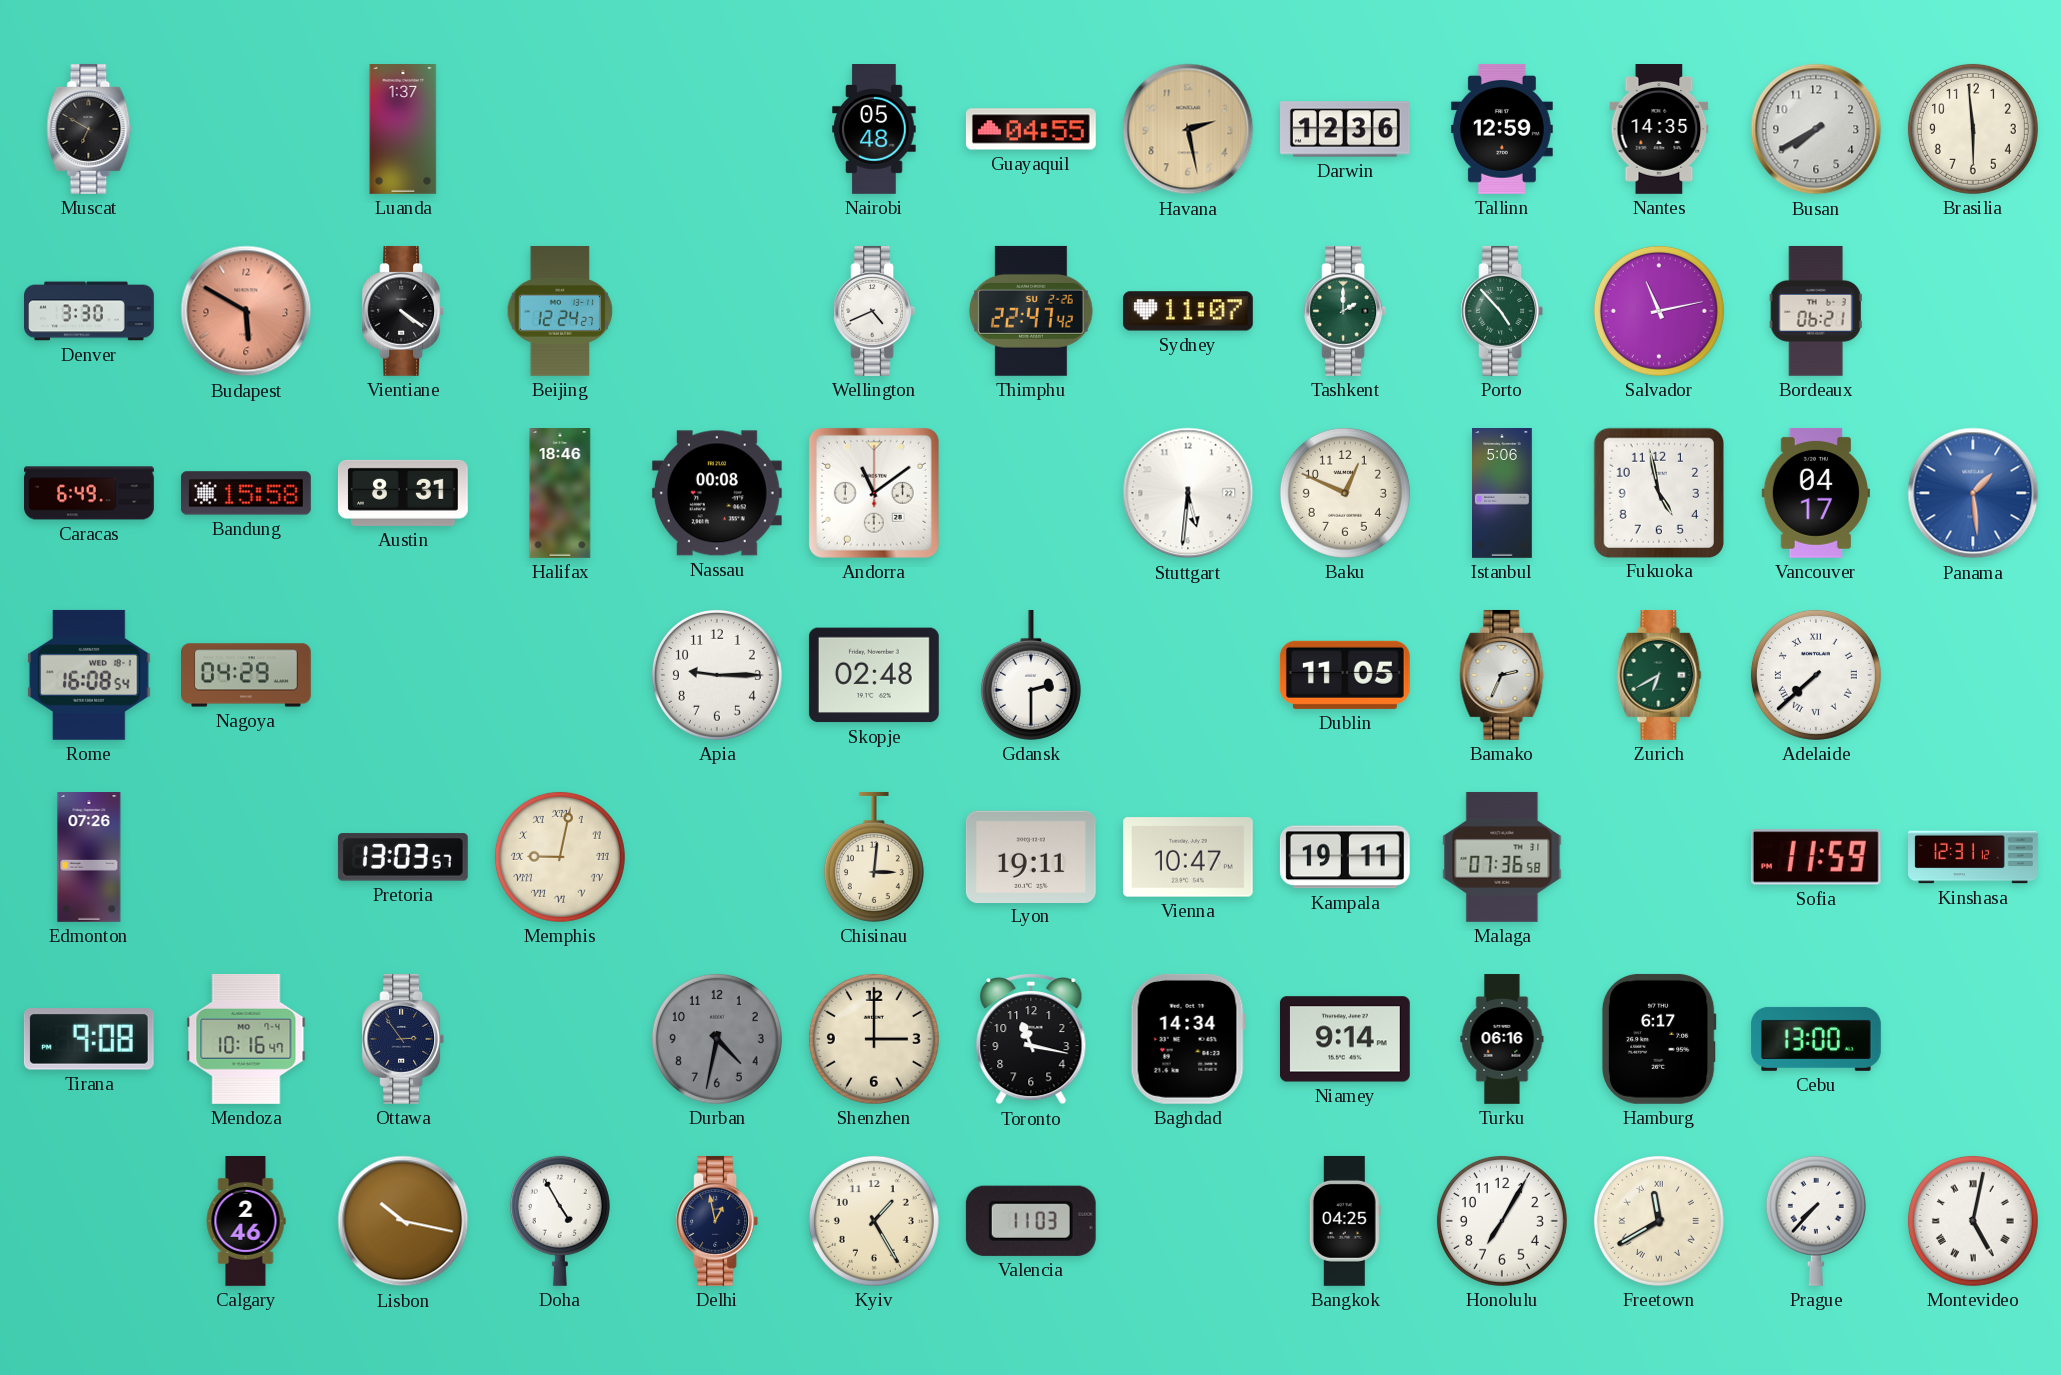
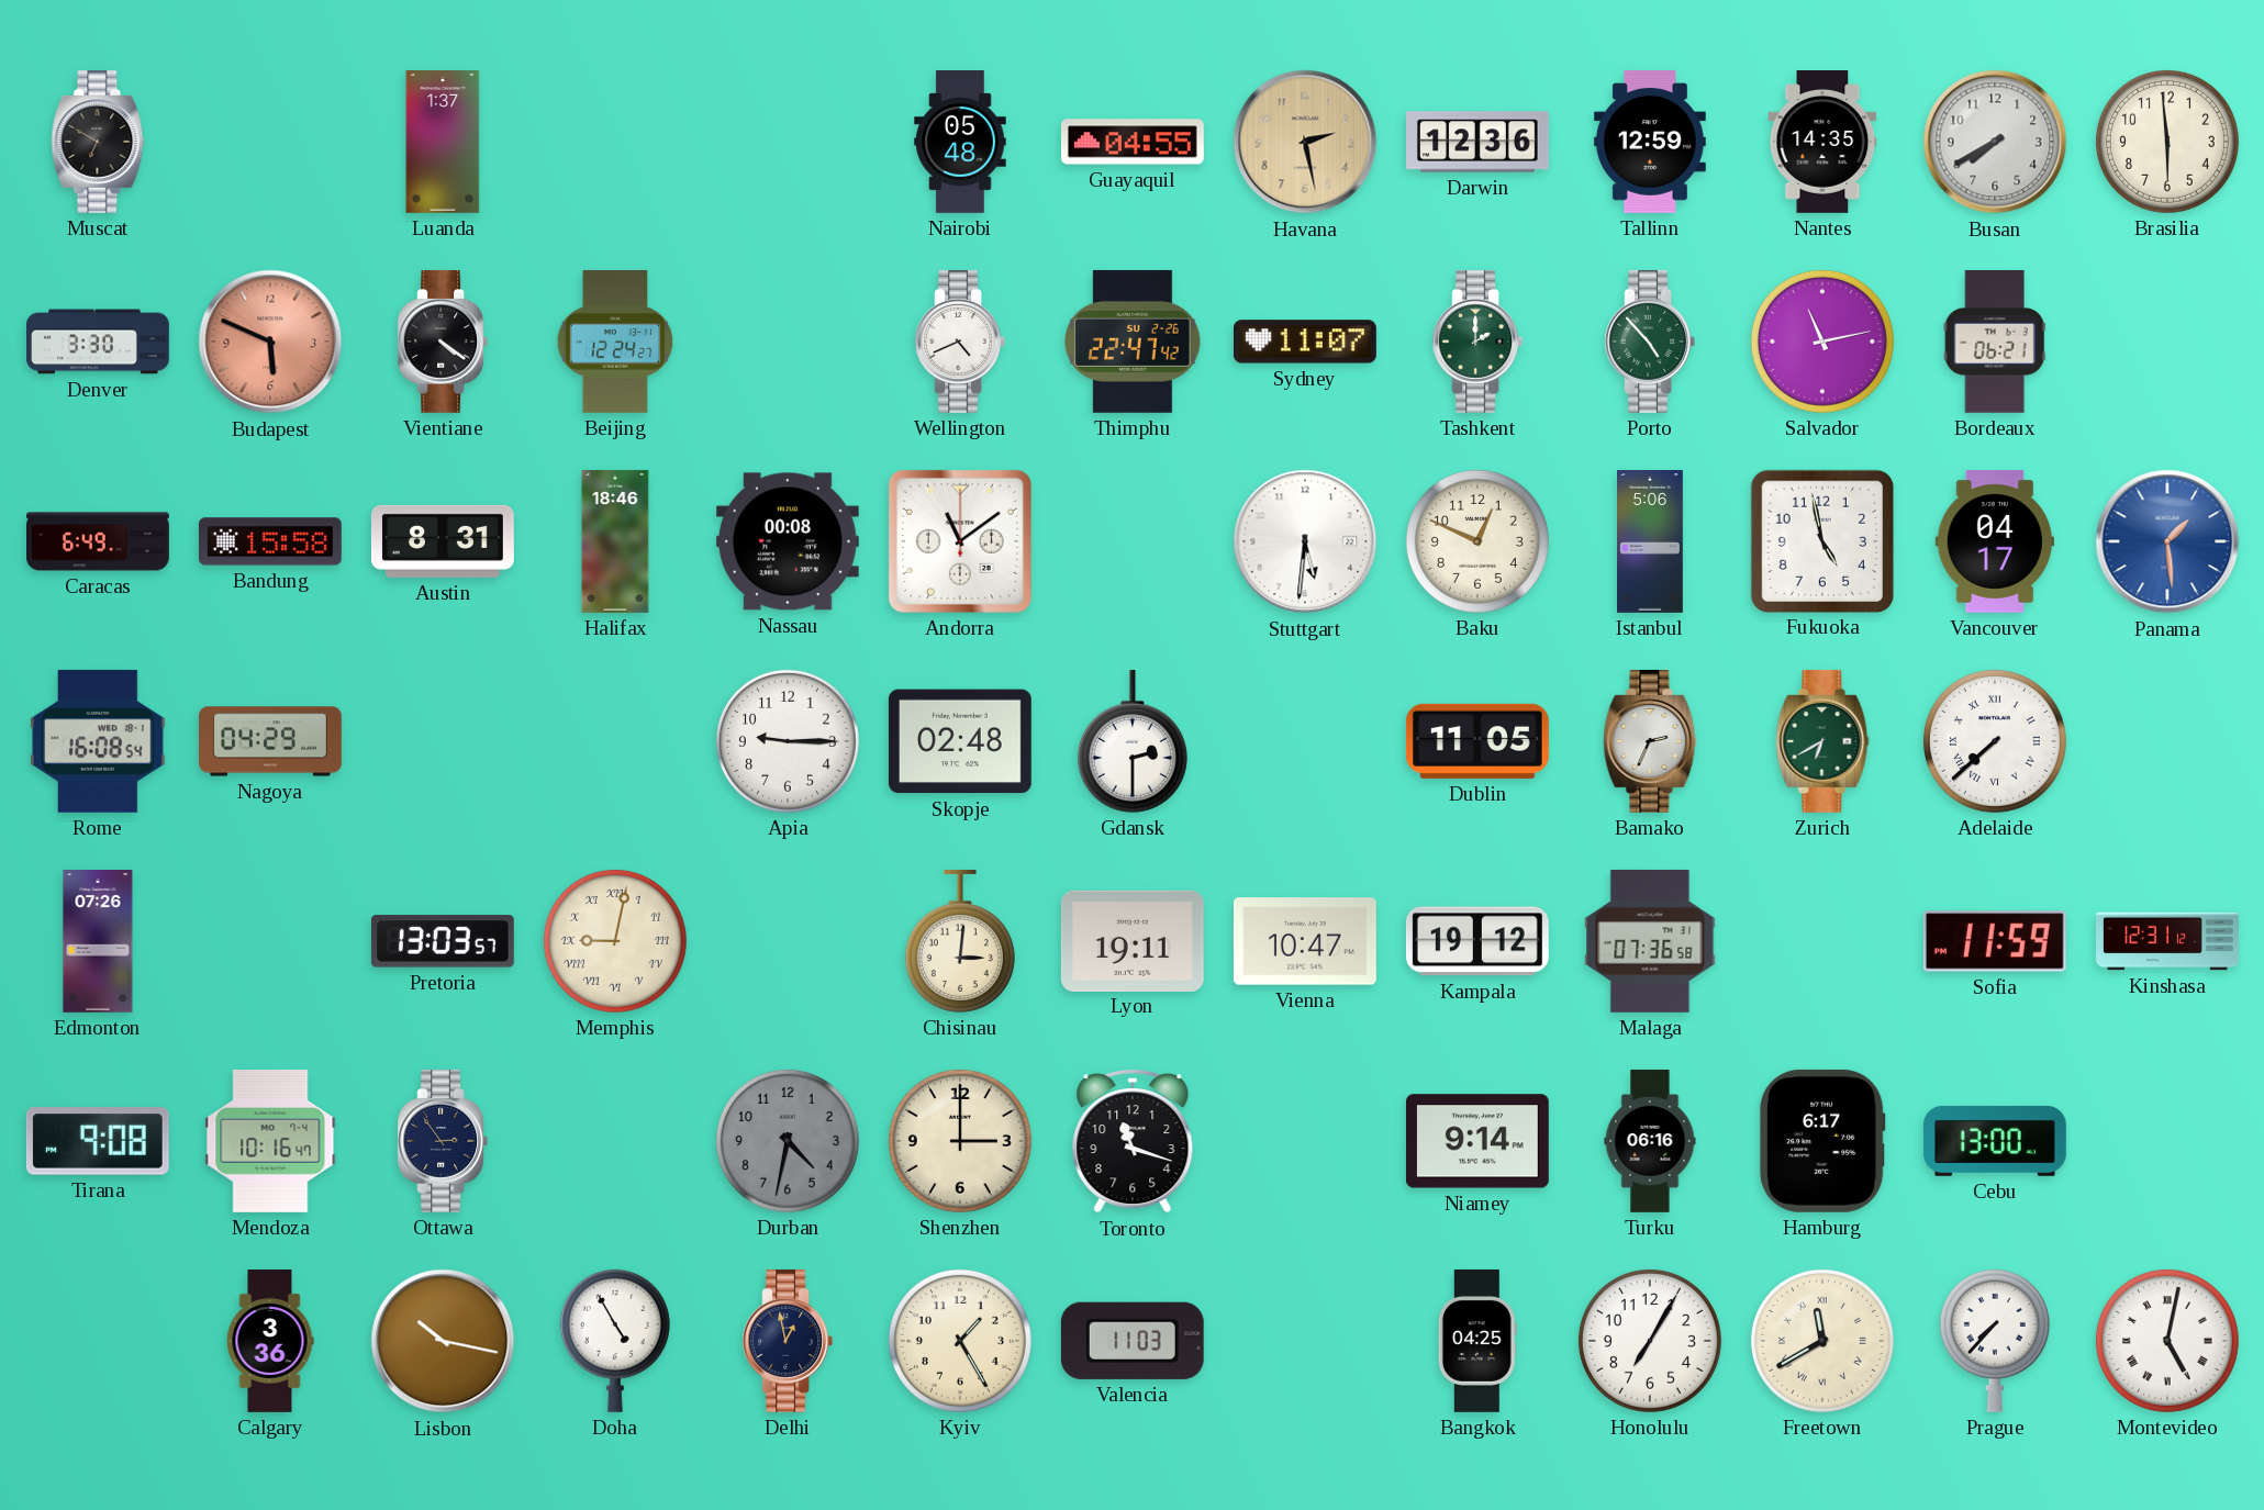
Budapest: 5:50 -> 5:49 (270, 342)
Kampala: 19:11 -> 19:12 (1477, 941)
Toronto: 11:17 -> 11:18 (1133, 1142)
Baghdad: 14:34 -> none (1188, 1039)
Calgary: 2:46 -> 3:36 (270, 1342)
